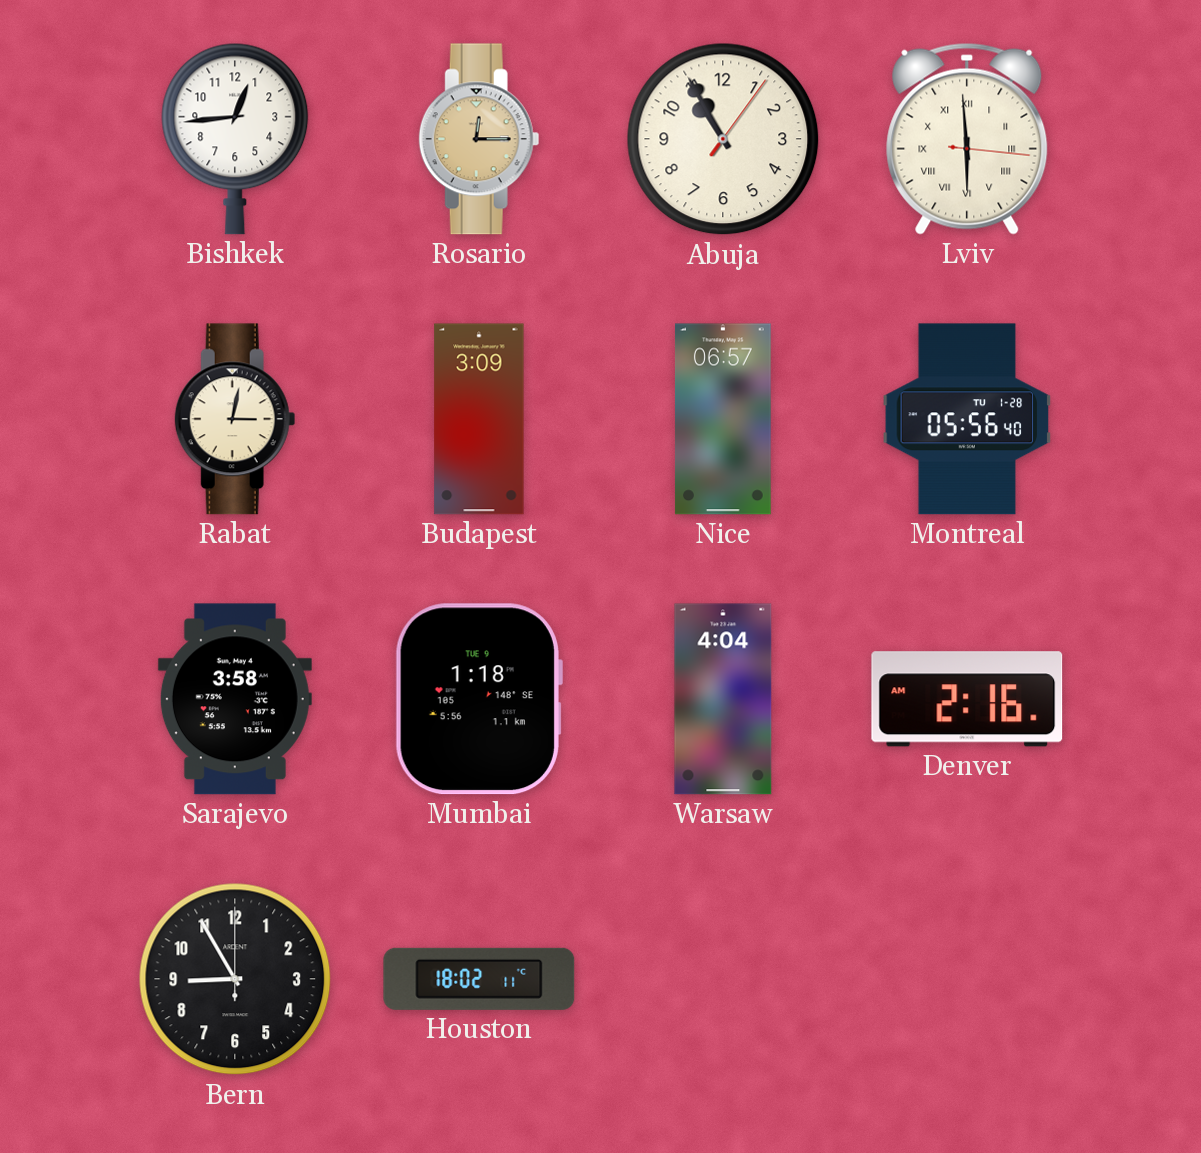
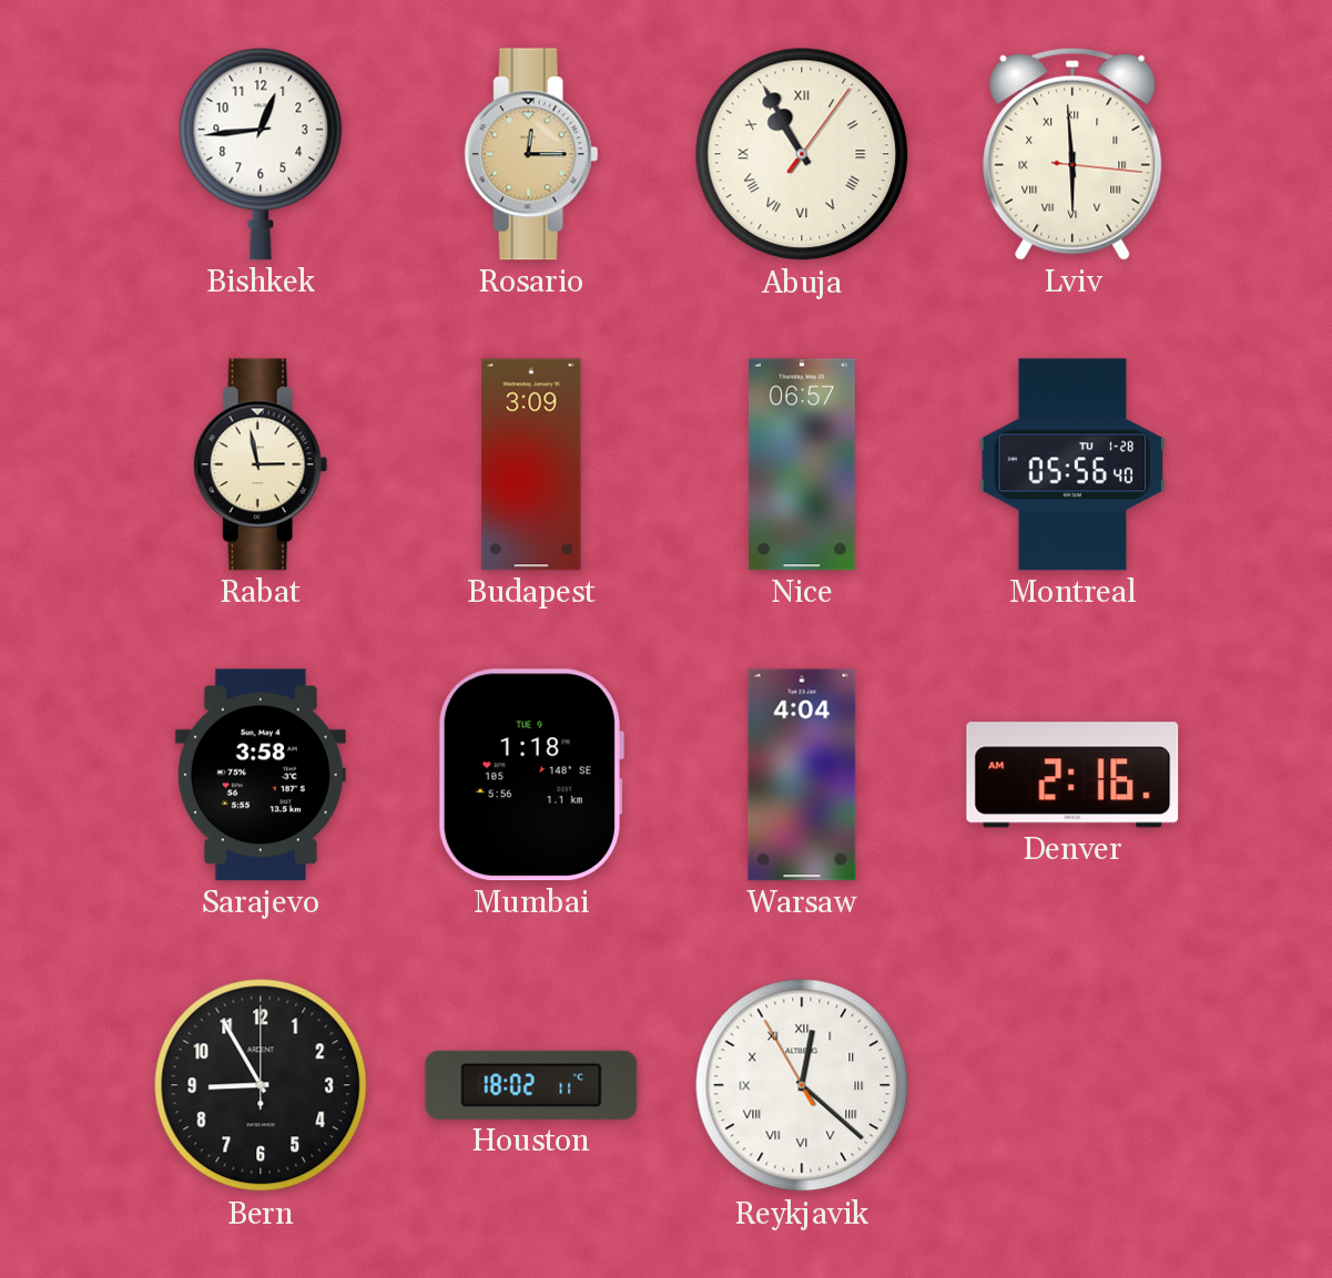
Abuja numerals: Arabic -> Roman (802, 154)
Rabat: 3:02 -> 2:58 (261, 464)
Reykjavik: none -> 12:21 (802, 1085)
